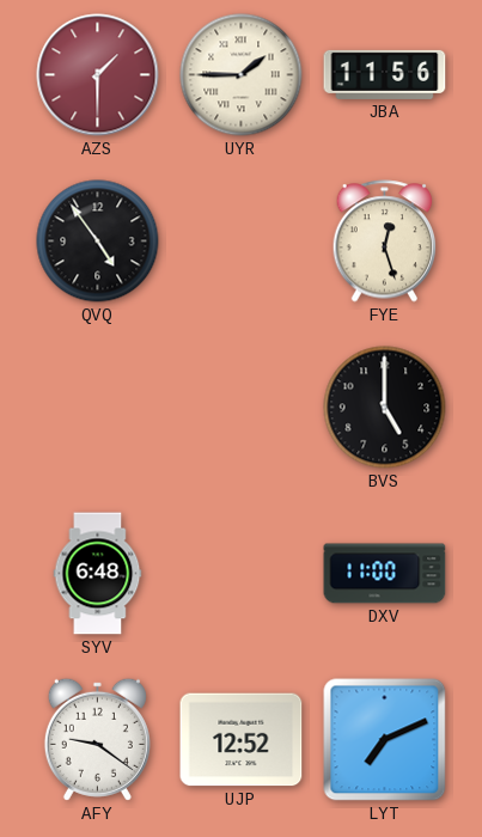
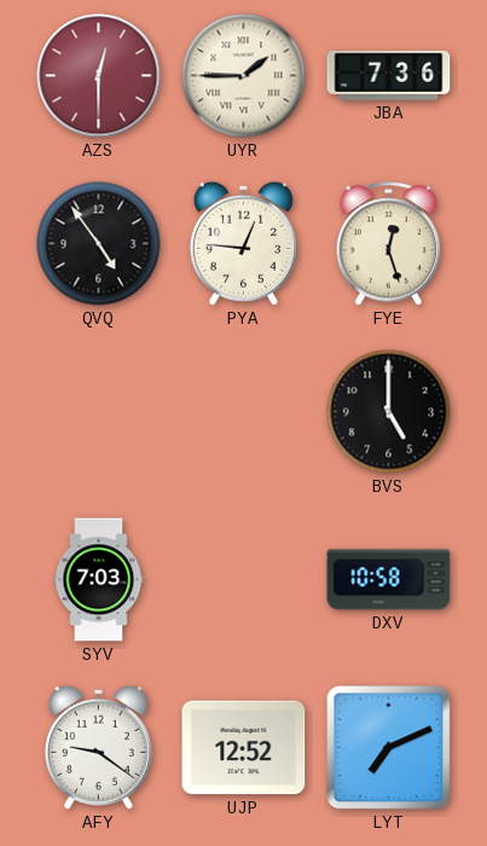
AZS: 1:30 -> 12:30 (99, 76)
JBA: 11:56 -> 7:36 (389, 75)
PYA: none -> 12:46 (243, 243)
SYV: 6:48 -> 7:03 (99, 580)
DXV: 11:00 -> 10:58 (389, 580)
